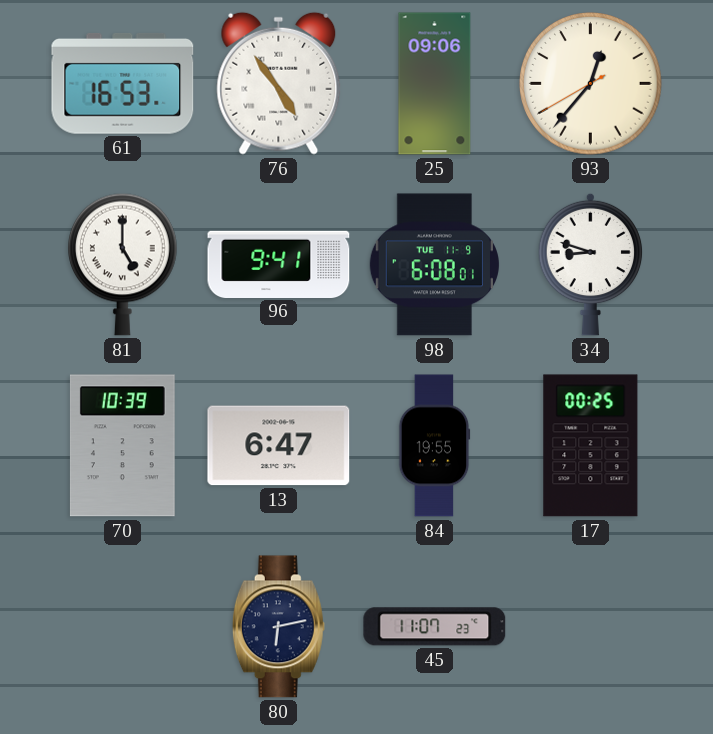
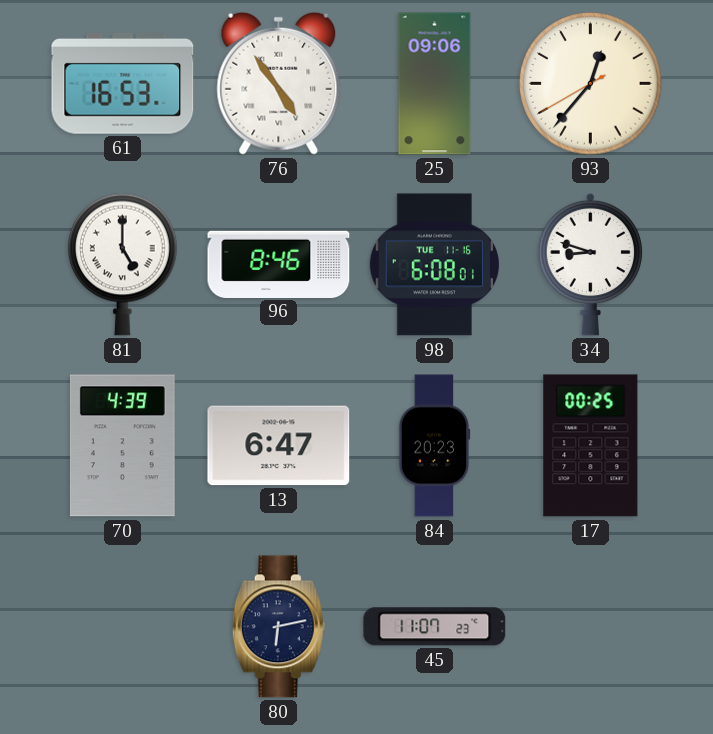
96: 9:41 -> 8:46 (279, 264)
98 date: TUE 11-9 -> TUE 11-16 (434, 265)
70: 10:39 -> 4:39 (122, 446)
84: 19:55 -> 20:23 (434, 446)
